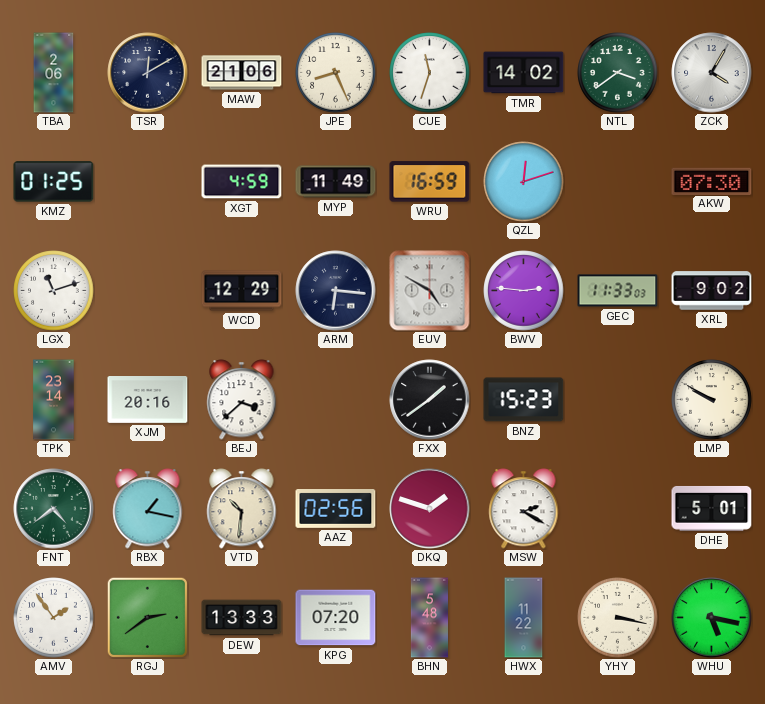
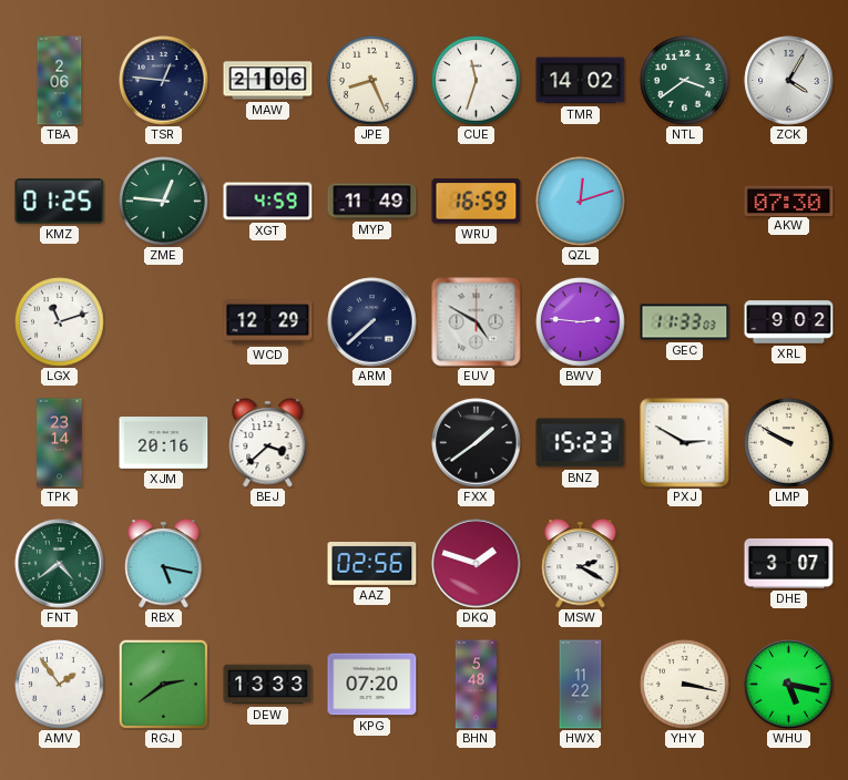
TSR: 12:10 -> 12:46 (164, 81)
ZME: none -> 12:46 (164, 202)
ARM: 6:16 -> 7:38 (372, 322)
PXJ: none -> 2:50 (685, 443)
RBX: 1:17 -> 5:17 (164, 564)
VTD: 10:31 -> none (242, 509)
DHE: 5:01 -> 3:07 (789, 563)
